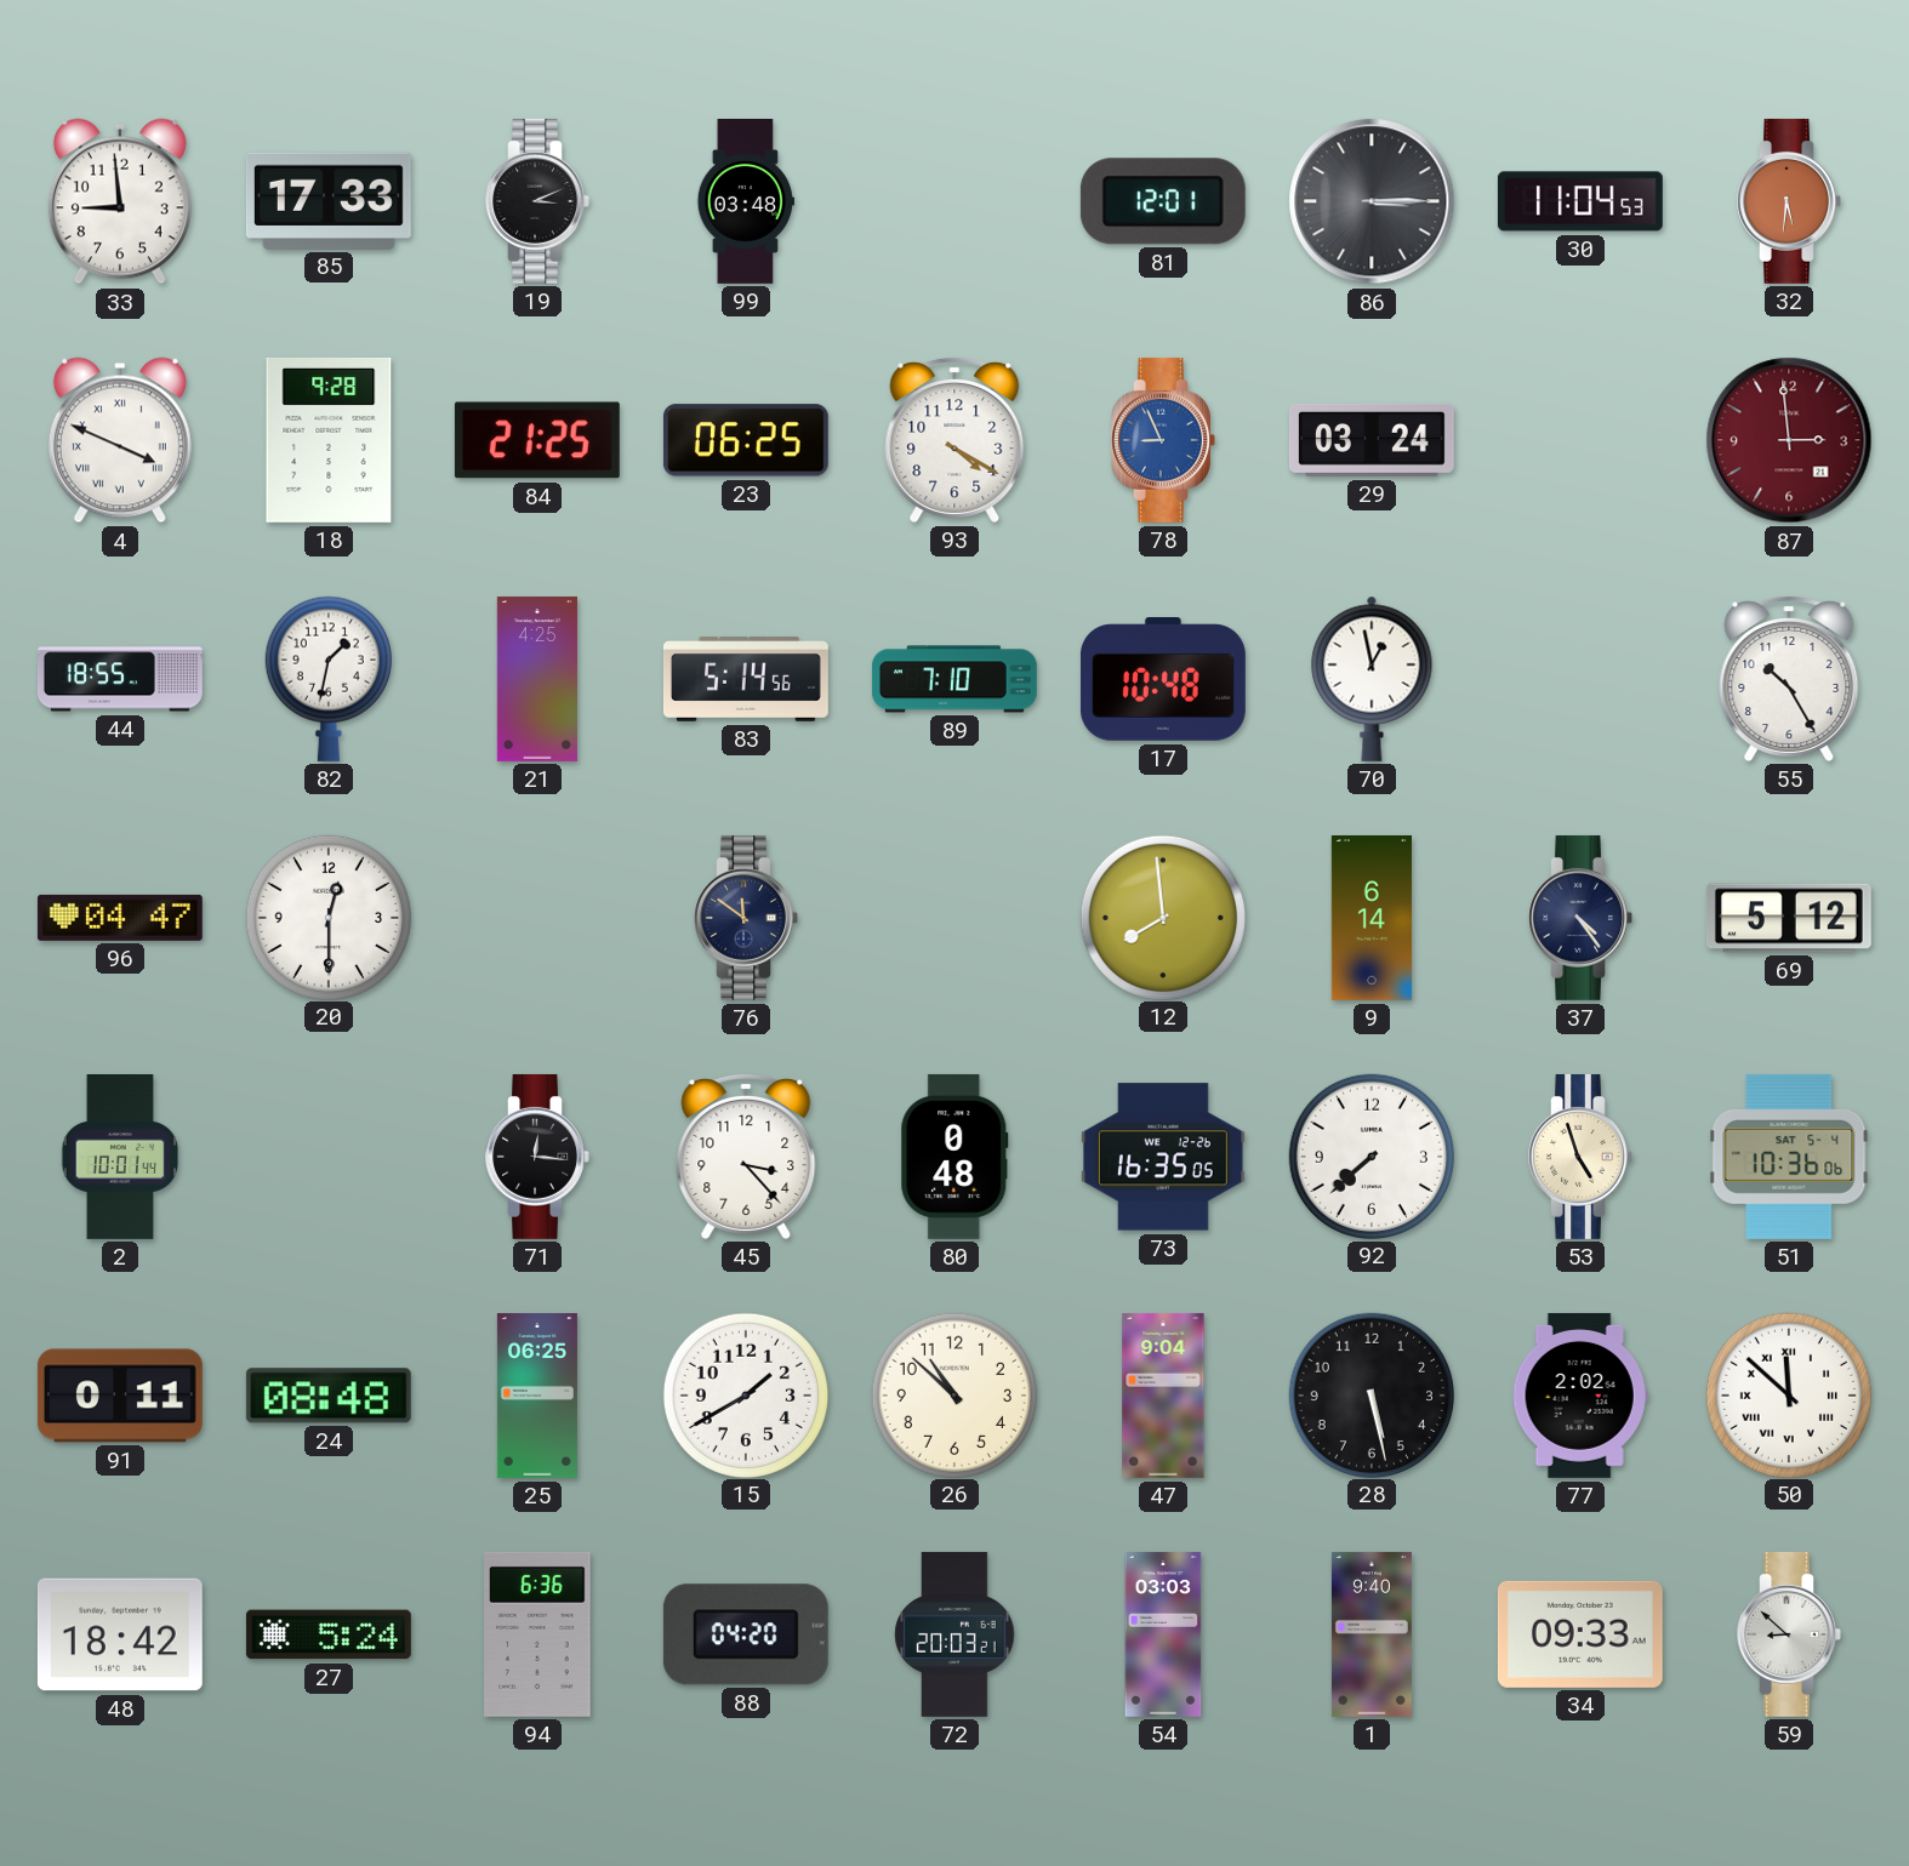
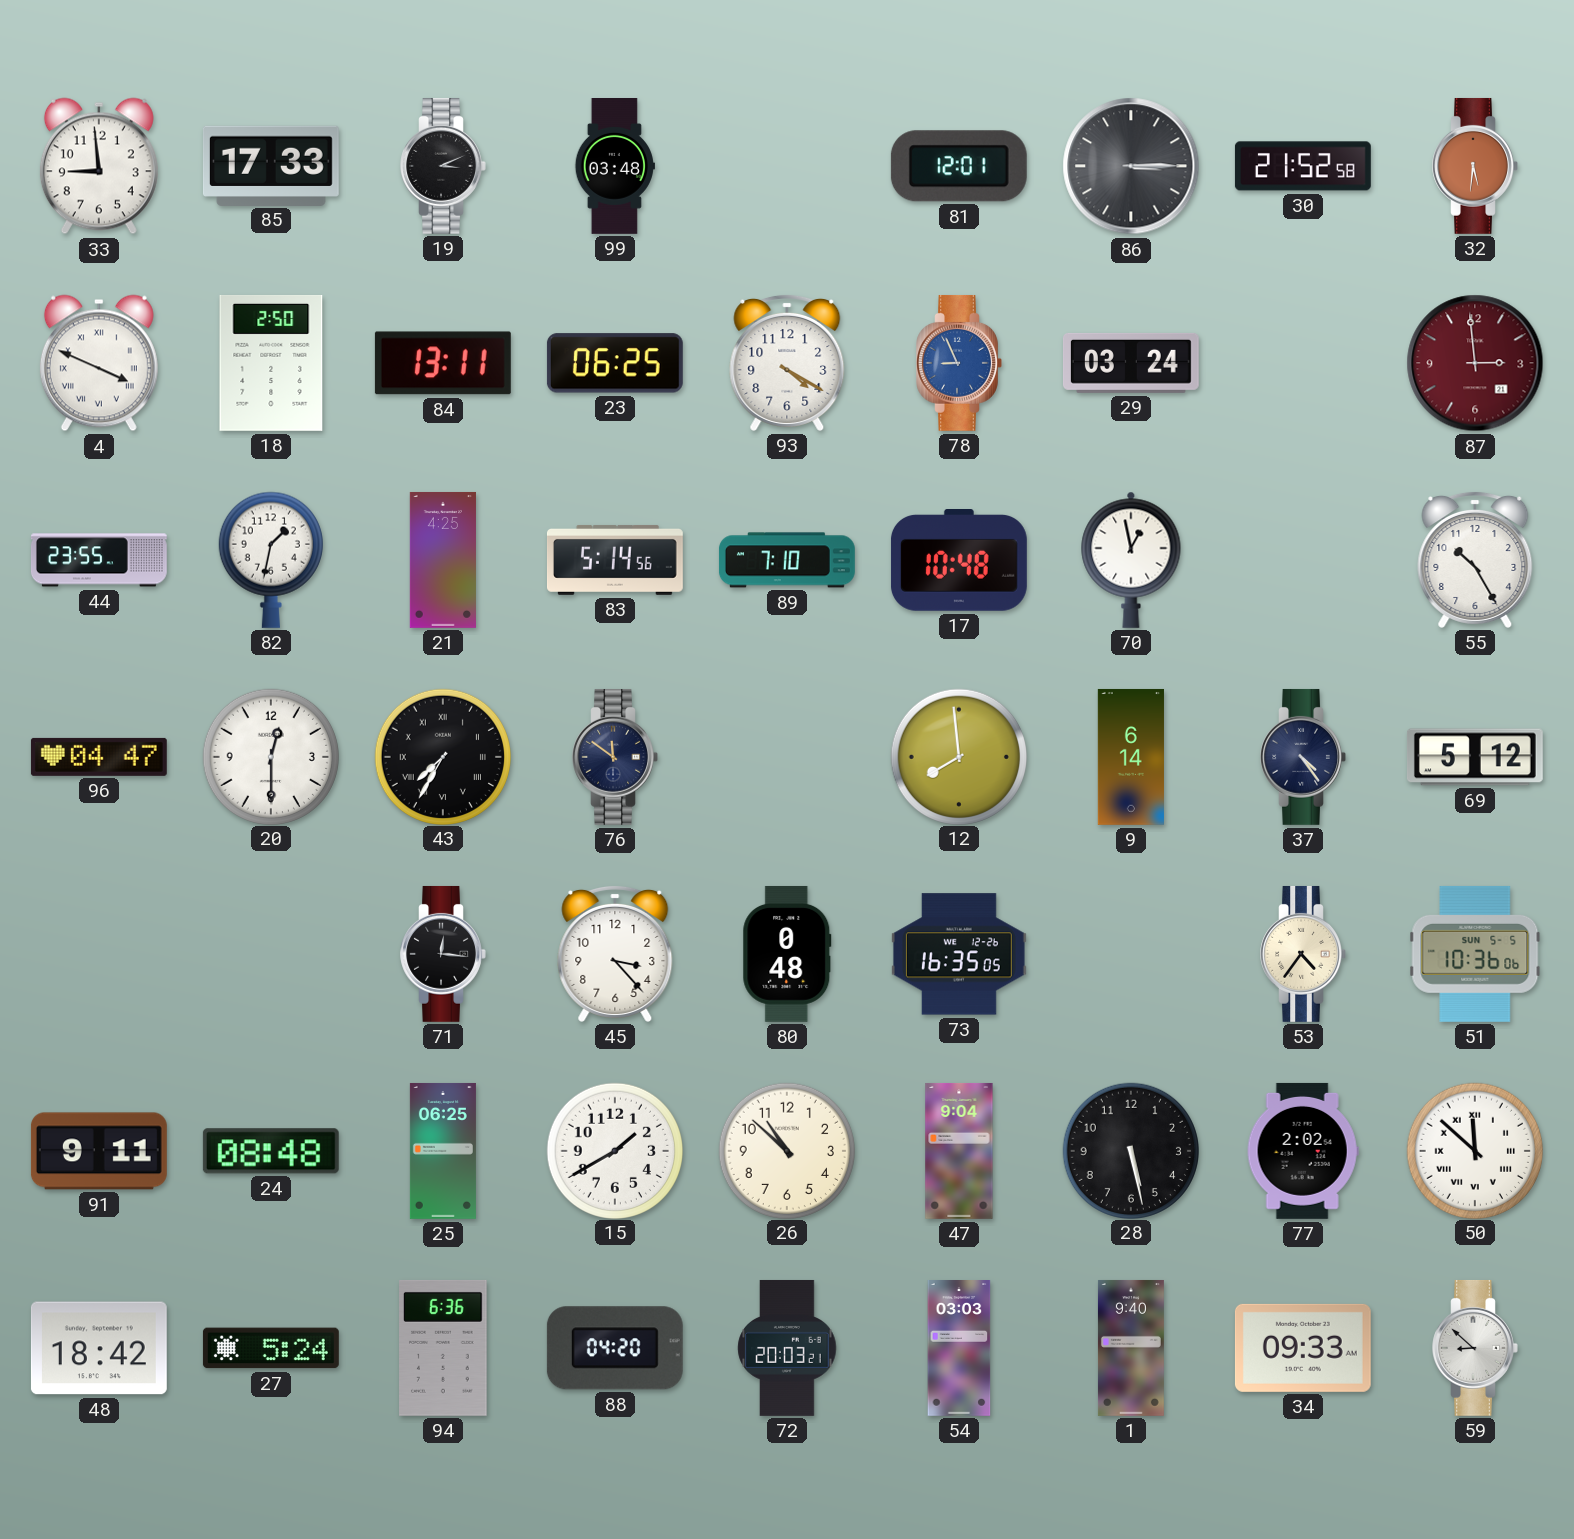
30: 11:04 -> 21:52 (1303, 166)
18: 9:28 -> 2:50 (271, 363)
84: 21:25 -> 13:11 (443, 363)
44: 18:55 -> 23:55 (99, 560)
43: none -> 7:35 (442, 756)
2: 10:01 -> none (120, 1158)
92: 7:38 -> none (1371, 1155)
53: 4:57 -> 4:36 (1303, 954)
51 date: SAT 5-4 -> SUN 5-5 (1475, 954)
91: 0:11 -> 9:11 (99, 1151)
